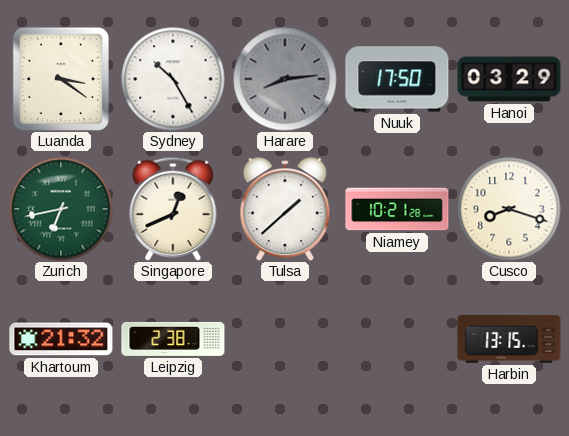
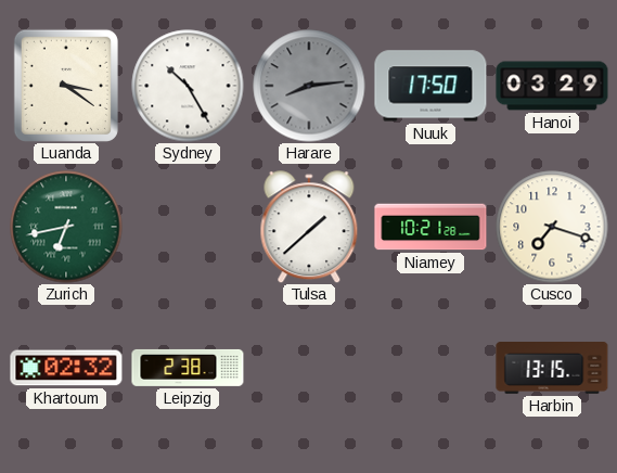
Singapore: 12:41 -> none (173, 209)
Cusco: 8:18 -> 7:18 (552, 227)
Khartoum: 21:32 -> 02:32 (66, 368)
